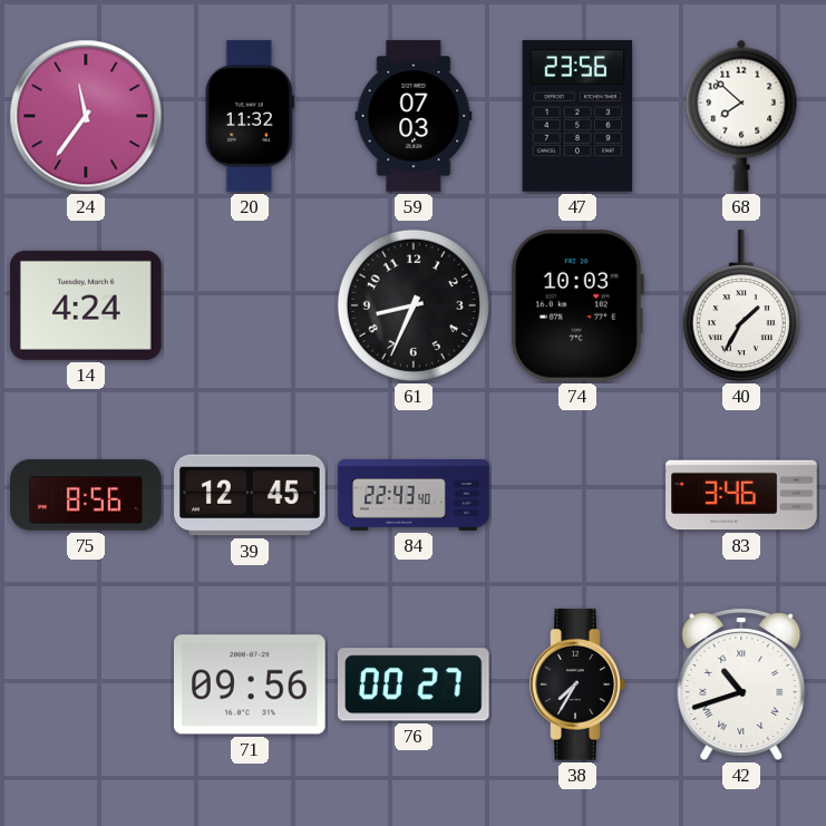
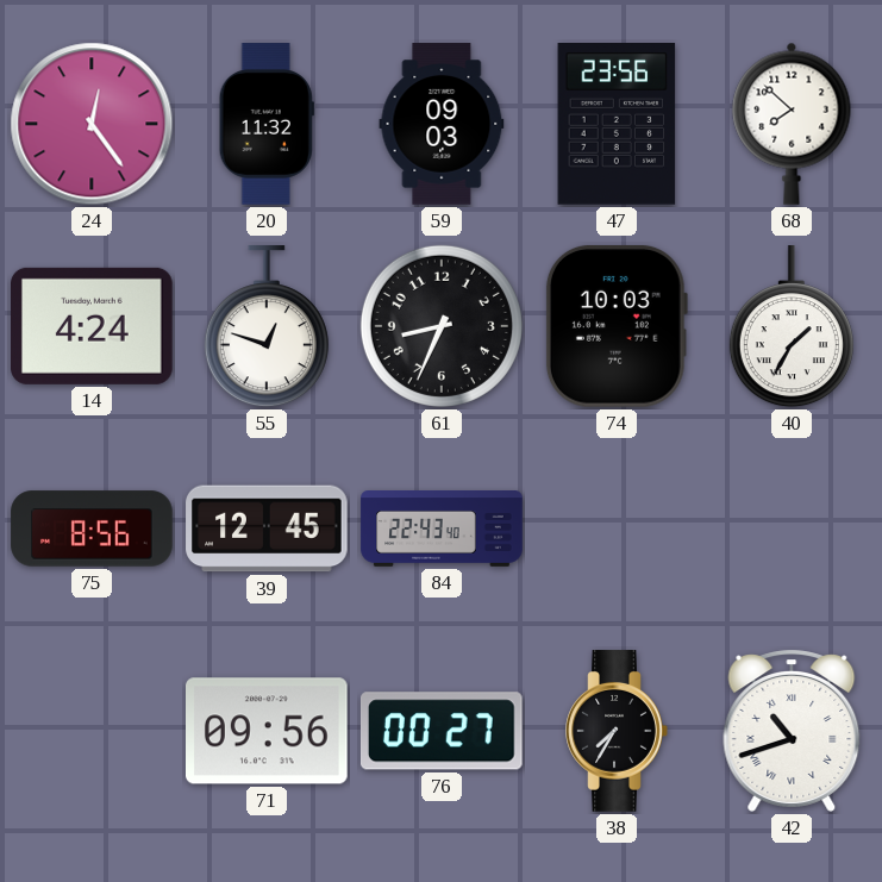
24: 11:36 -> 12:24 (92, 124)
59: 07:03 -> 09:03 (442, 124)
55: none -> 12:48 (267, 327)
83: 3:46 -> none (741, 495)
